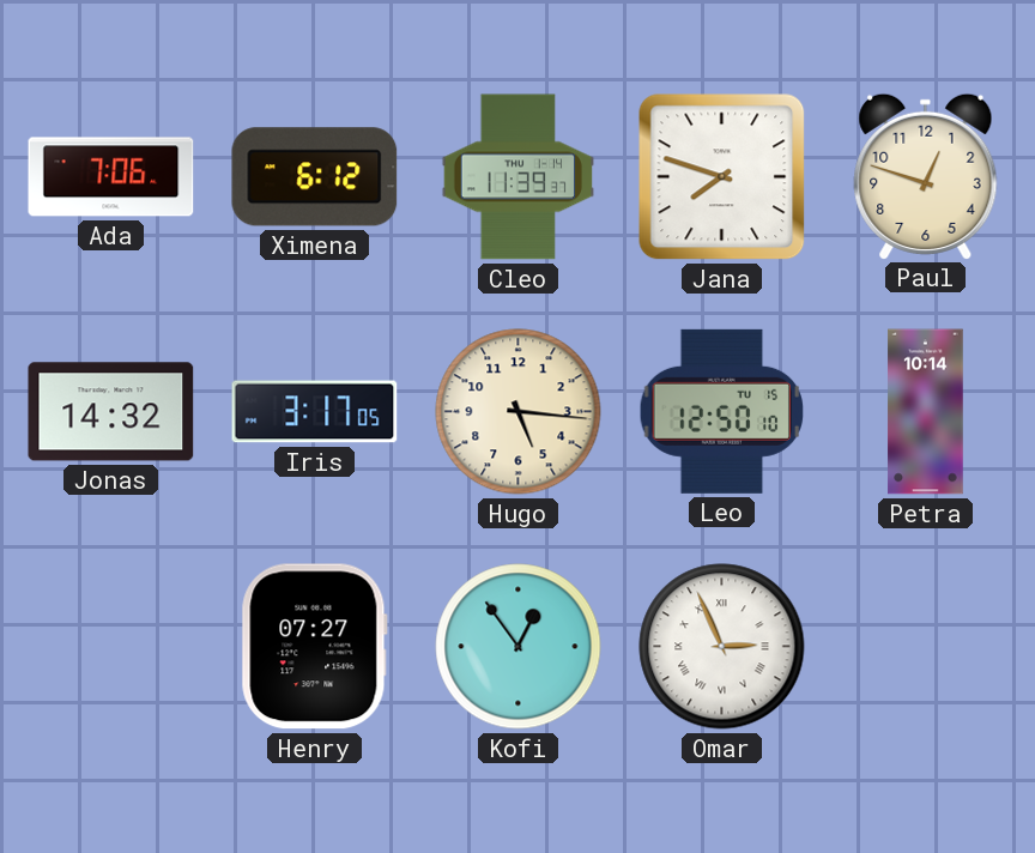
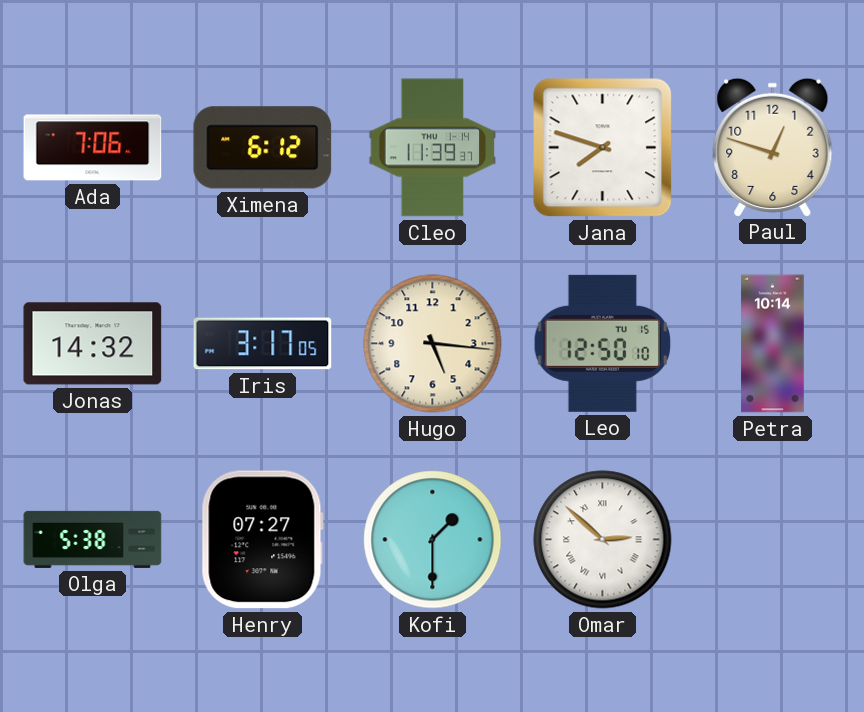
Olga: none -> 5:38 (93, 539)
Kofi: 12:54 -> 1:30 (433, 540)
Omar: 2:56 -> 2:52 (603, 540)
